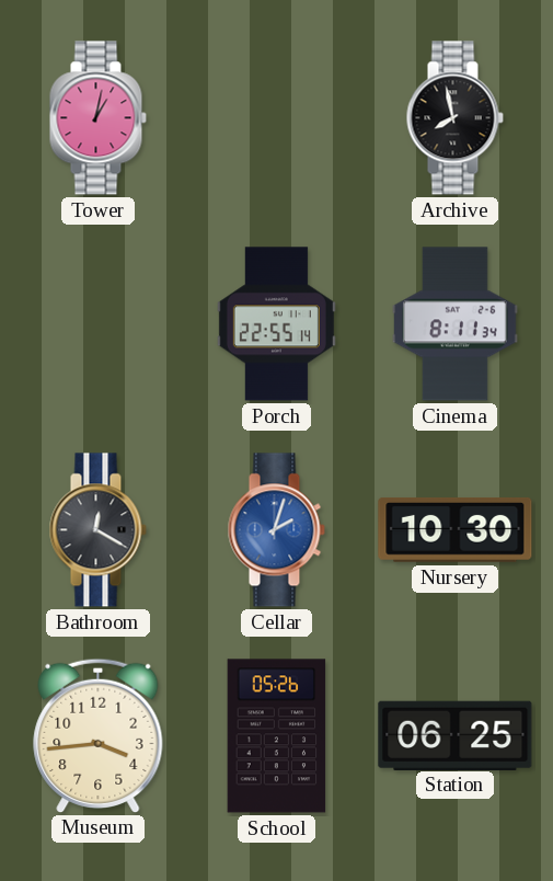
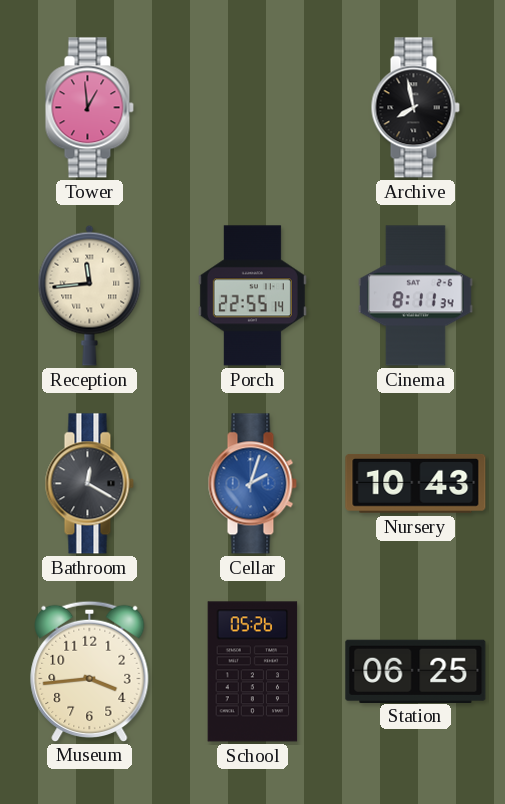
Tower: 1:02 -> 12:59 (89, 108)
Reception: none -> 11:44 (90, 295)
Nursery: 10:30 -> 10:43 (416, 483)
